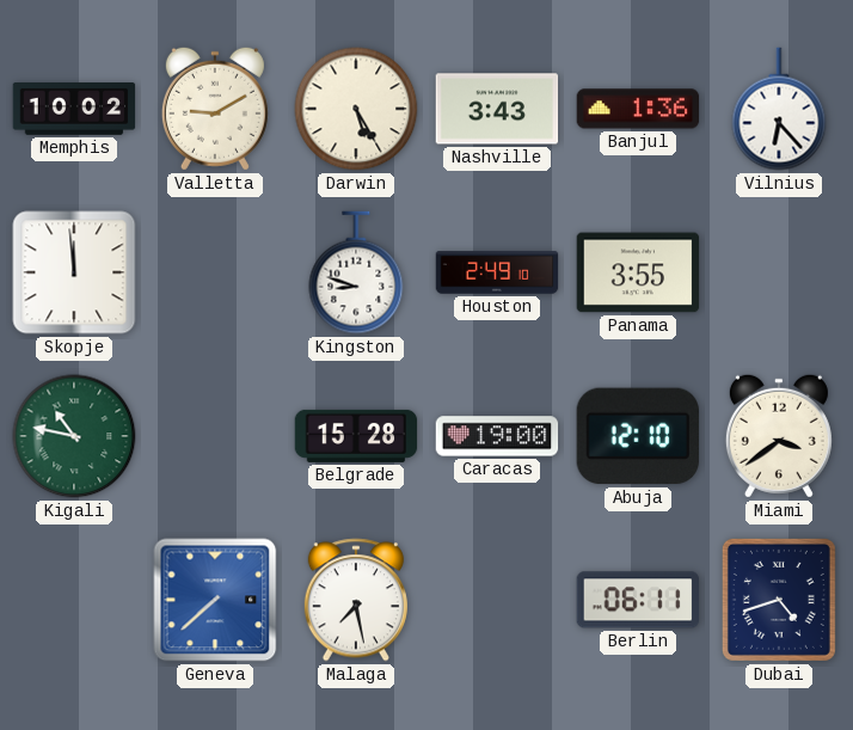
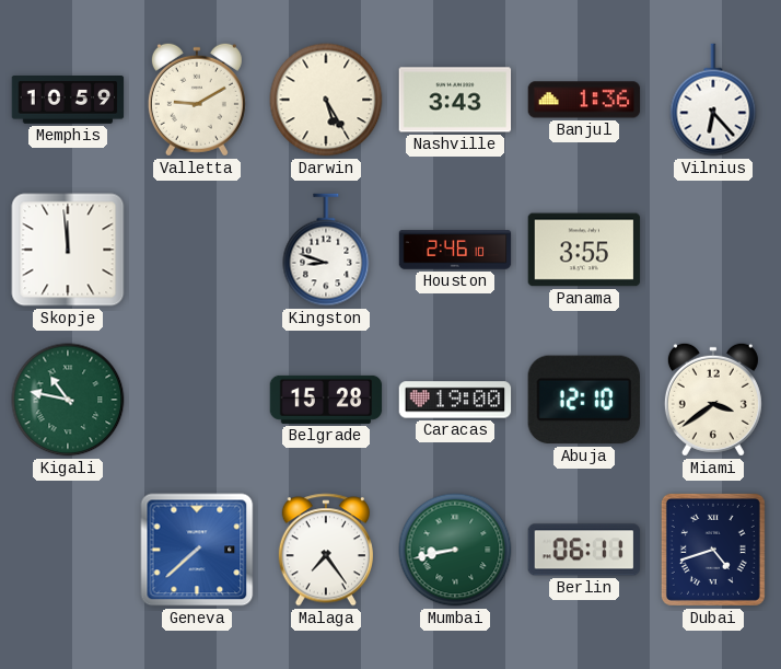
Memphis: 10:02 -> 10:59 (68, 101)
Houston: 2:49 -> 2:46 (455, 250)
Malaga: 7:28 -> 7:24 (326, 550)
Mumbai: none -> 8:43 (455, 550)
